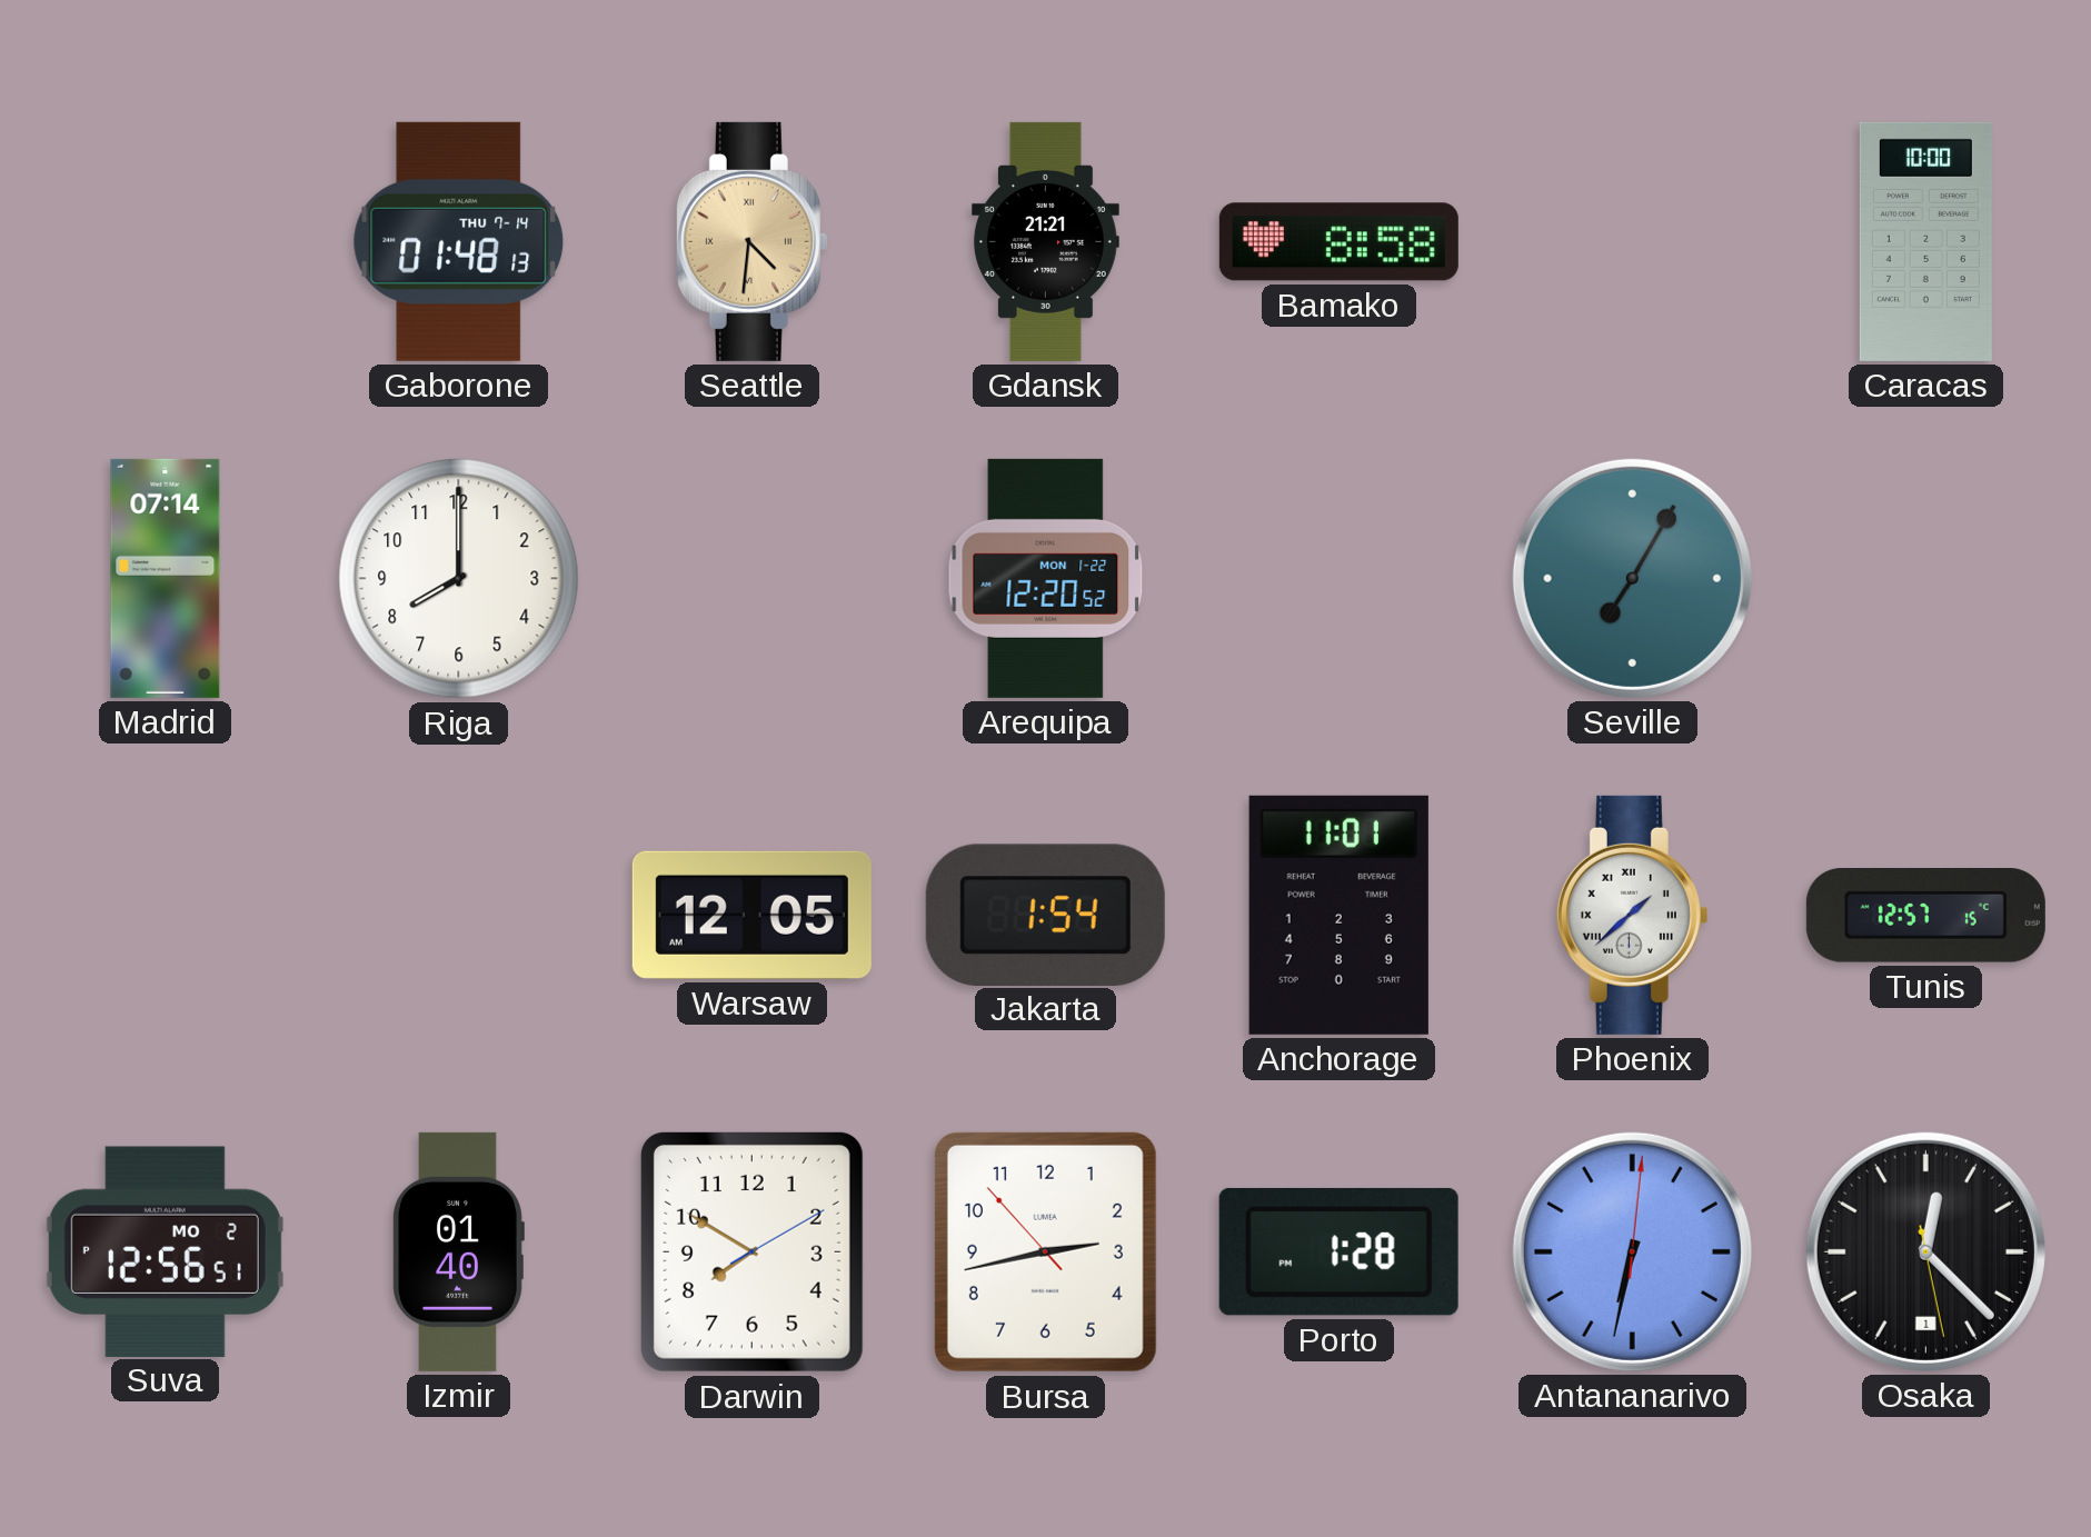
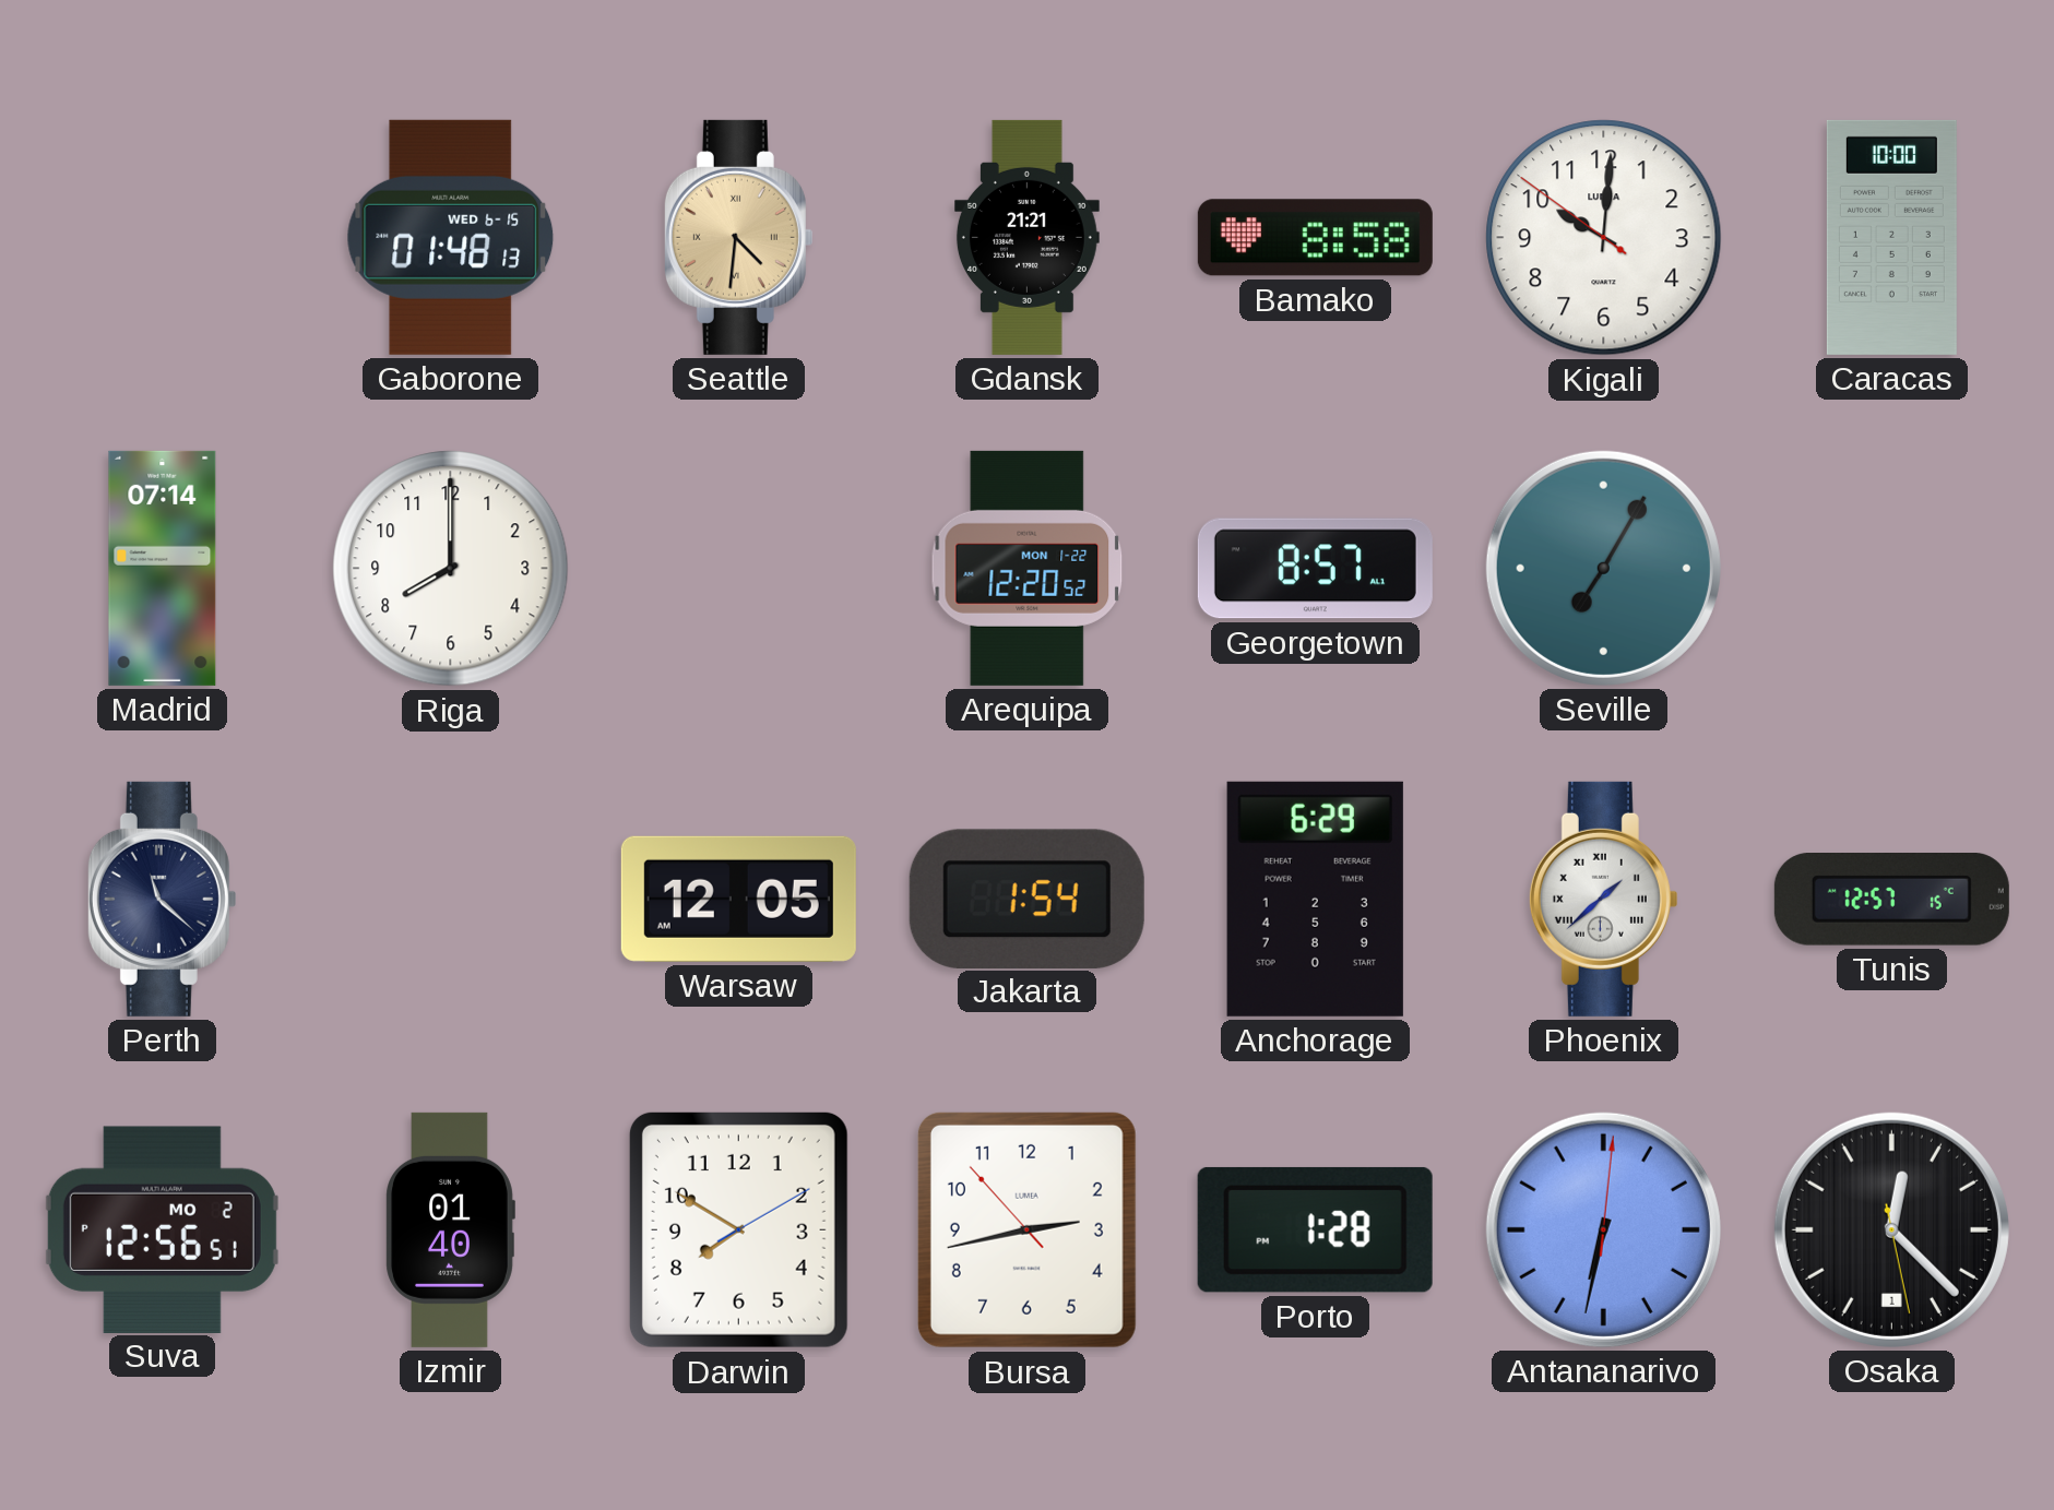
Gaborone date: THU 7-14 -> WED 6-15 (451, 237)
Kigali: none -> 10:00 (1604, 238)
Georgetown: none -> 8:57 (1315, 569)
Perth: none -> 11:22 (162, 899)
Anchorage: 11:01 -> 6:29 (1315, 899)
